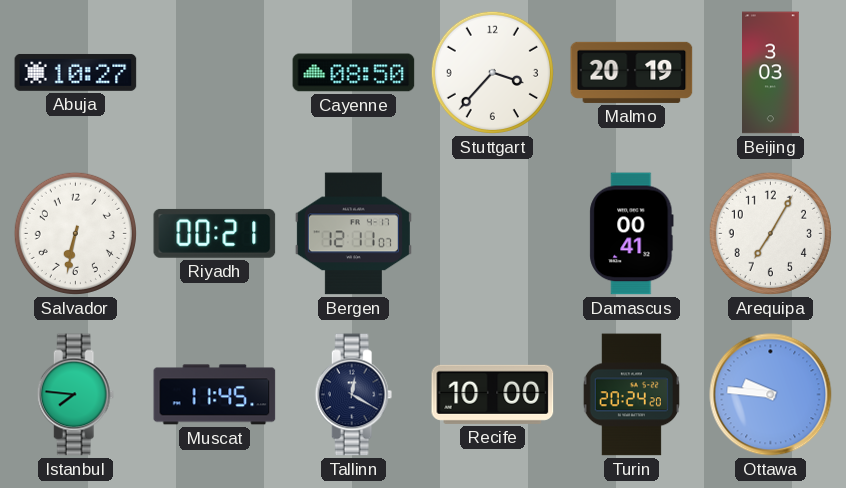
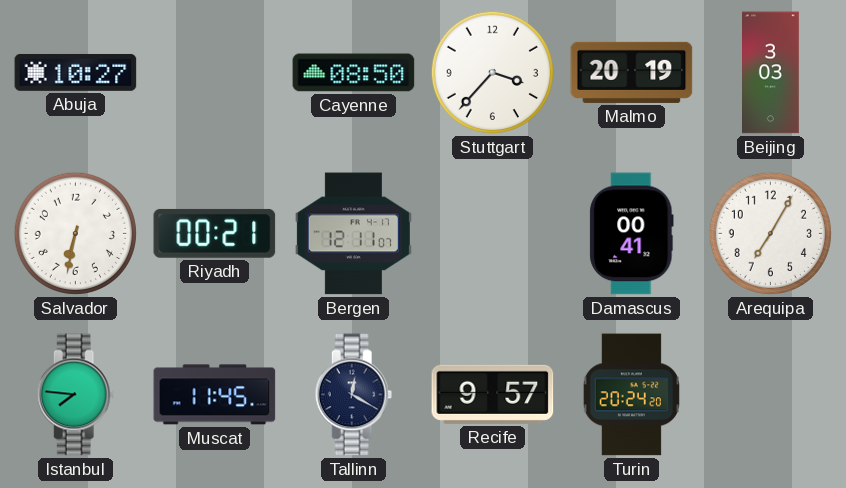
Recife: 10:00 -> 9:57 (493, 394)
Ottawa: 9:46 -> none (771, 395)
